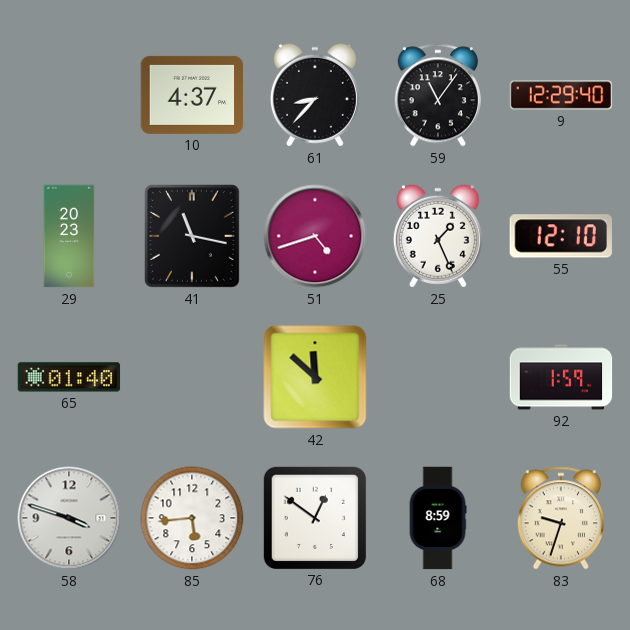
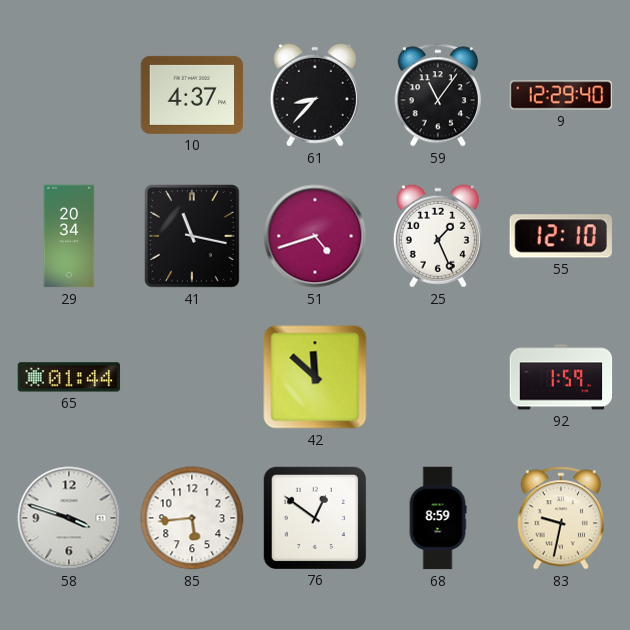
29: 20:23 -> 20:34 (69, 236)
65: 01:40 -> 01:44 (69, 377)
83: 9:33 -> 9:32 (561, 518)
